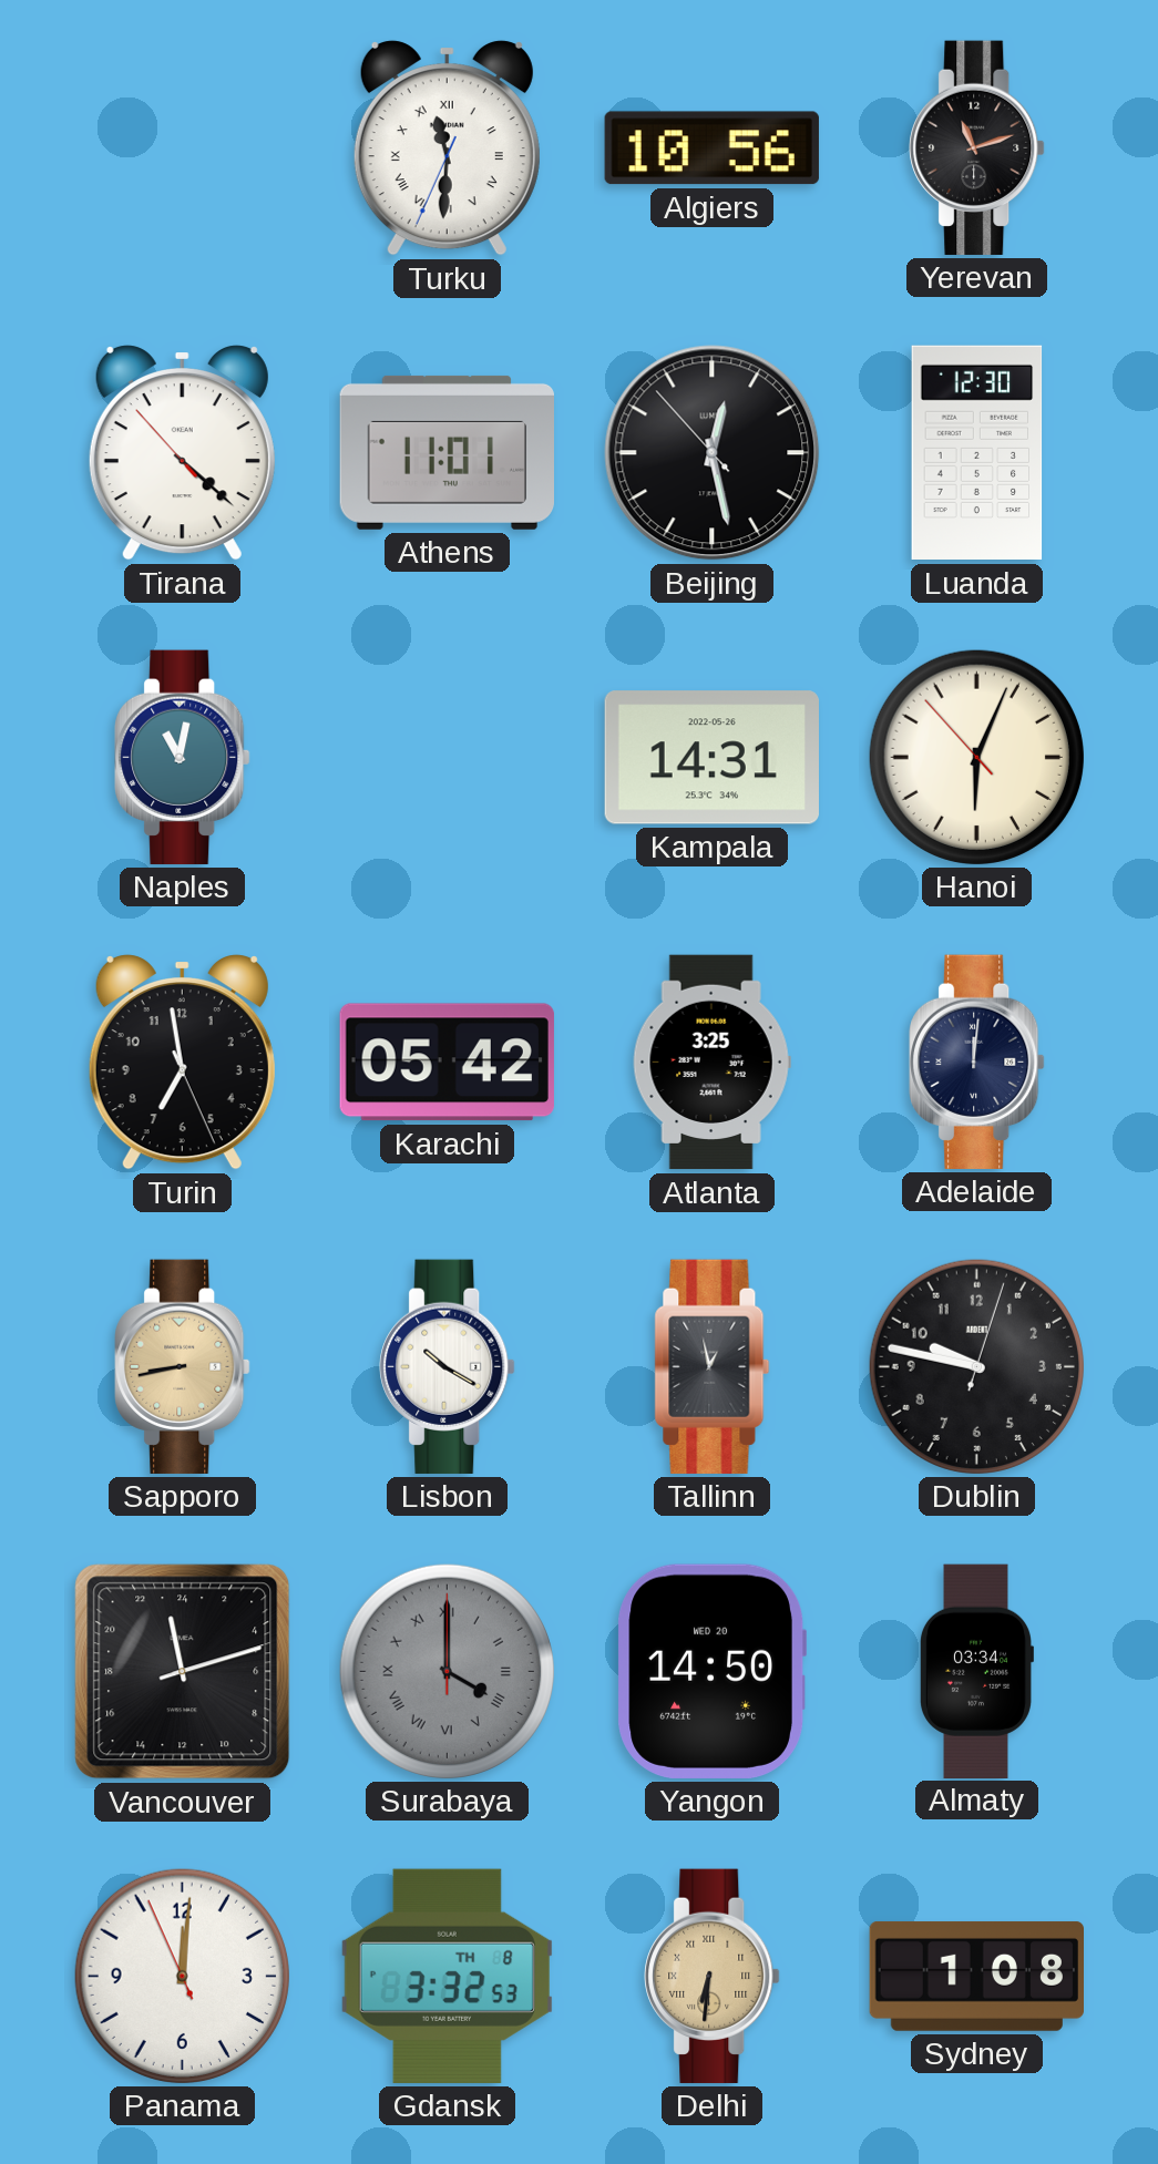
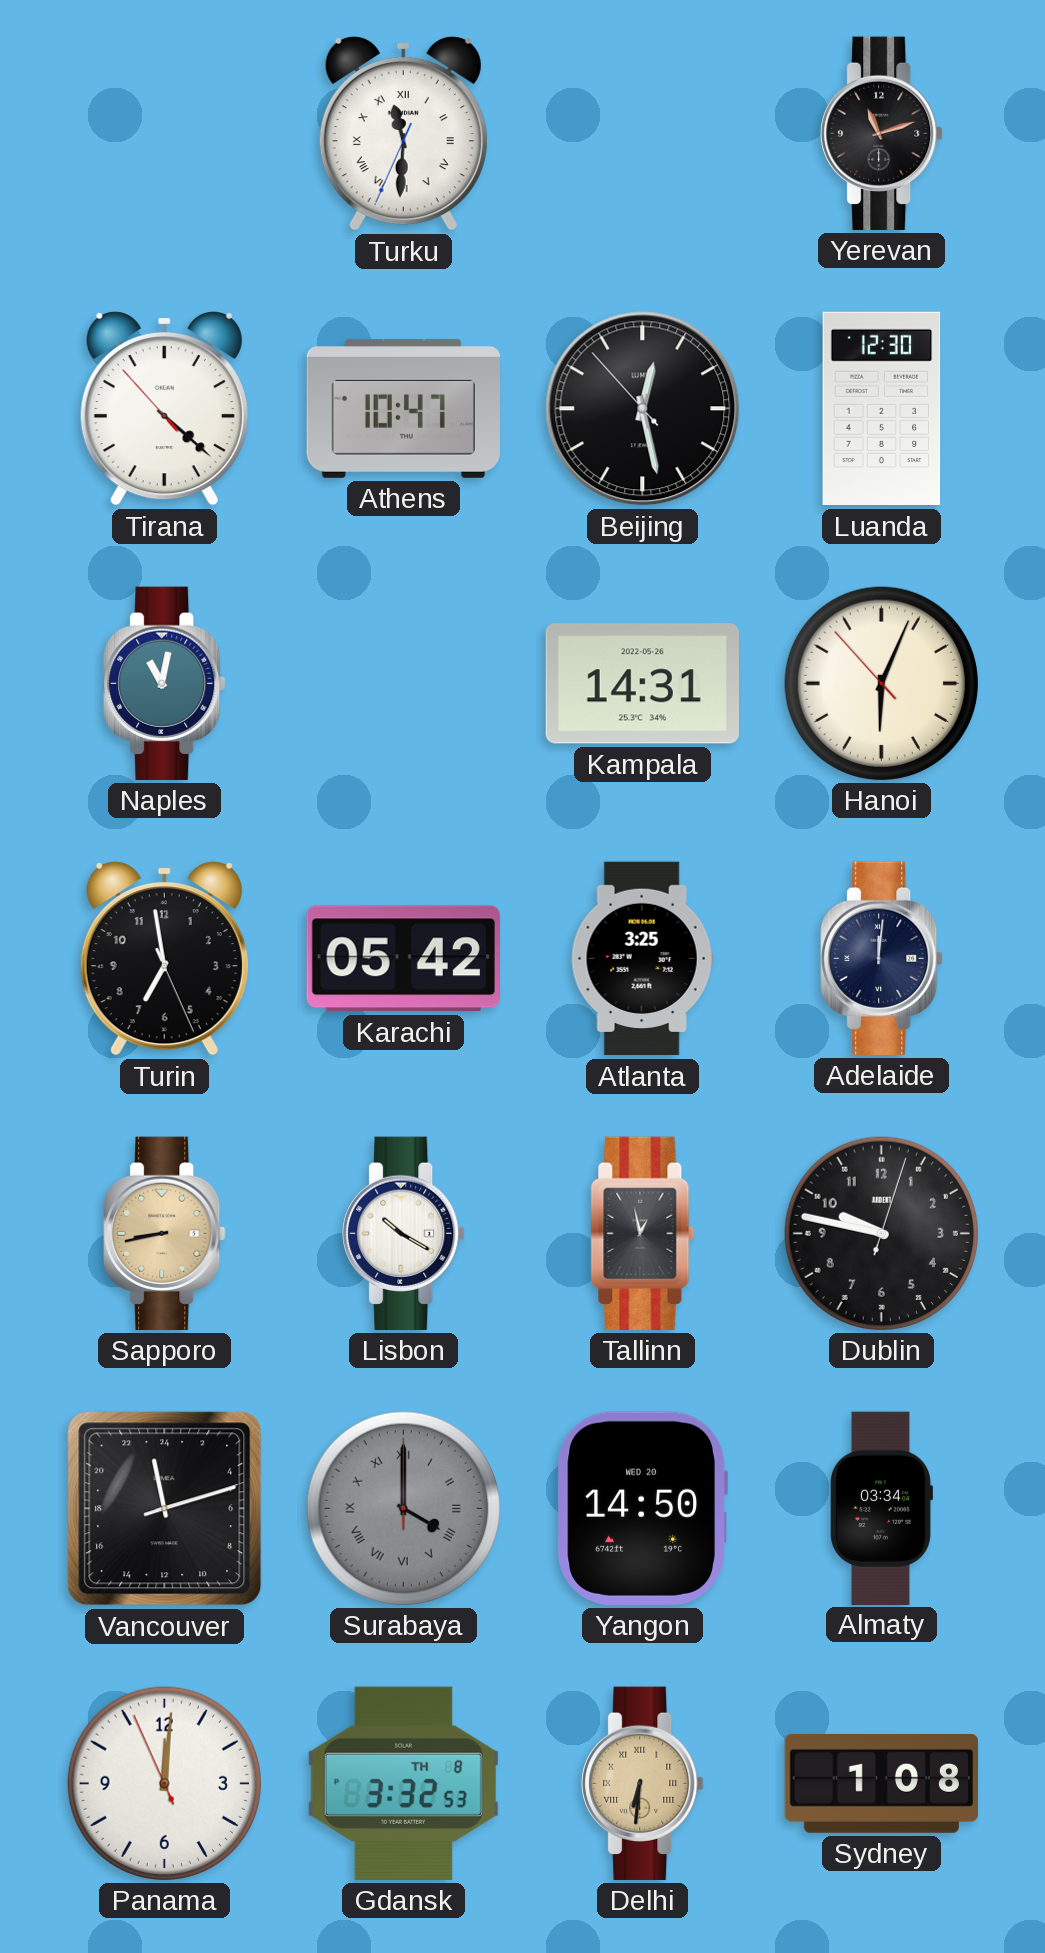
Algiers: 10:56 -> none (711, 148)
Athens: 11:01 -> 10:47 (403, 408)
